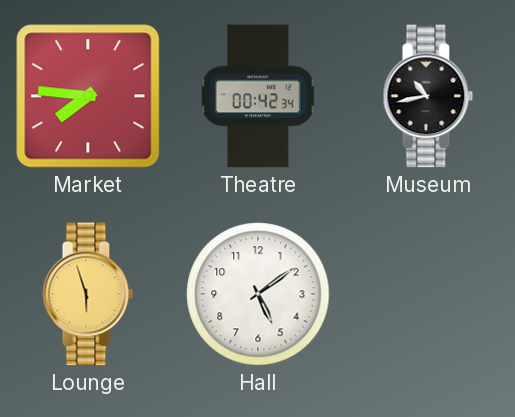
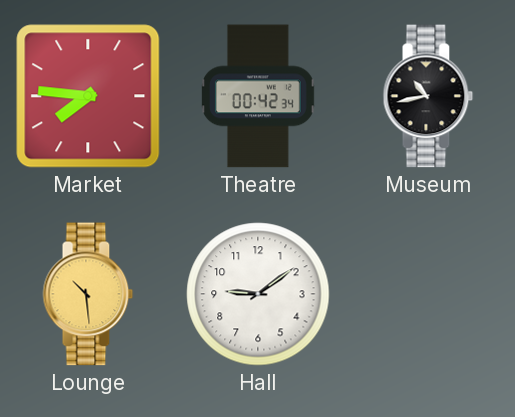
Lounge: 5:57 -> 10:29 (88, 294)
Hall: 5:09 -> 9:09 (258, 294)
